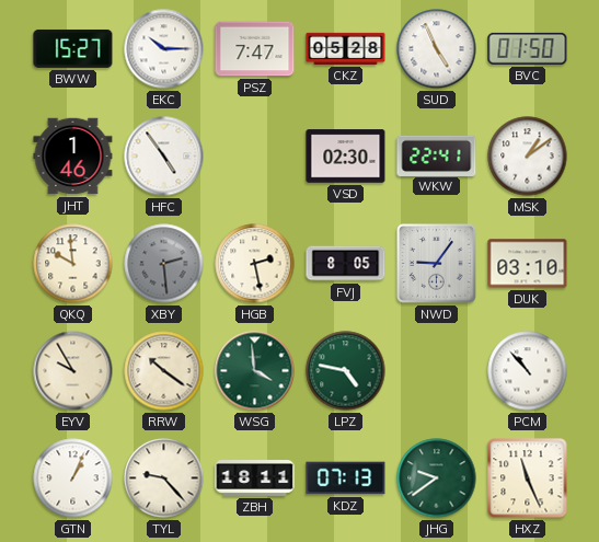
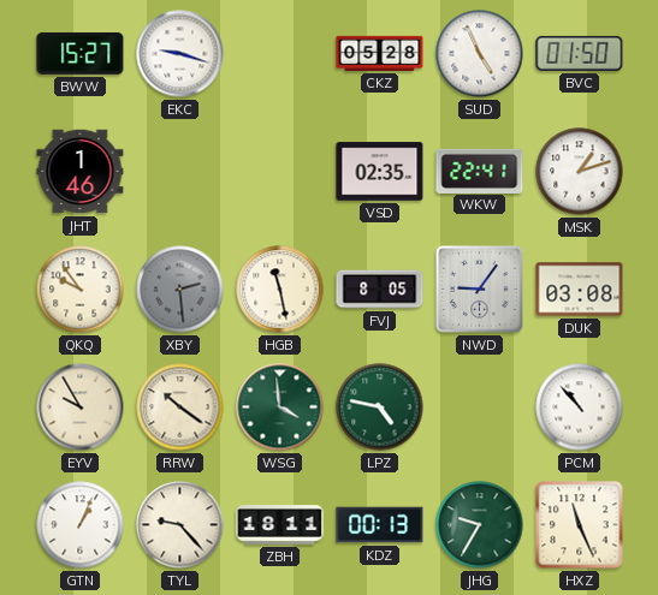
EKC: 10:15 -> 9:18 (180, 54)
PSZ: 7:47 -> none (255, 49)
HFC: 4:54 -> none (164, 157)
VSD: 02:30 -> 02:35 (380, 172)
MSK: 1:09 -> 1:12 (580, 172)
QKQ: 9:59 -> 9:54 (81, 290)
HGB: 2:28 -> 11:28 (280, 290)
DUK: 03:10 -> 03:08 (580, 290)
KDZ: 07:13 -> 00:13 (380, 525)
JHG: 9:39 -> 9:35 (480, 525)
